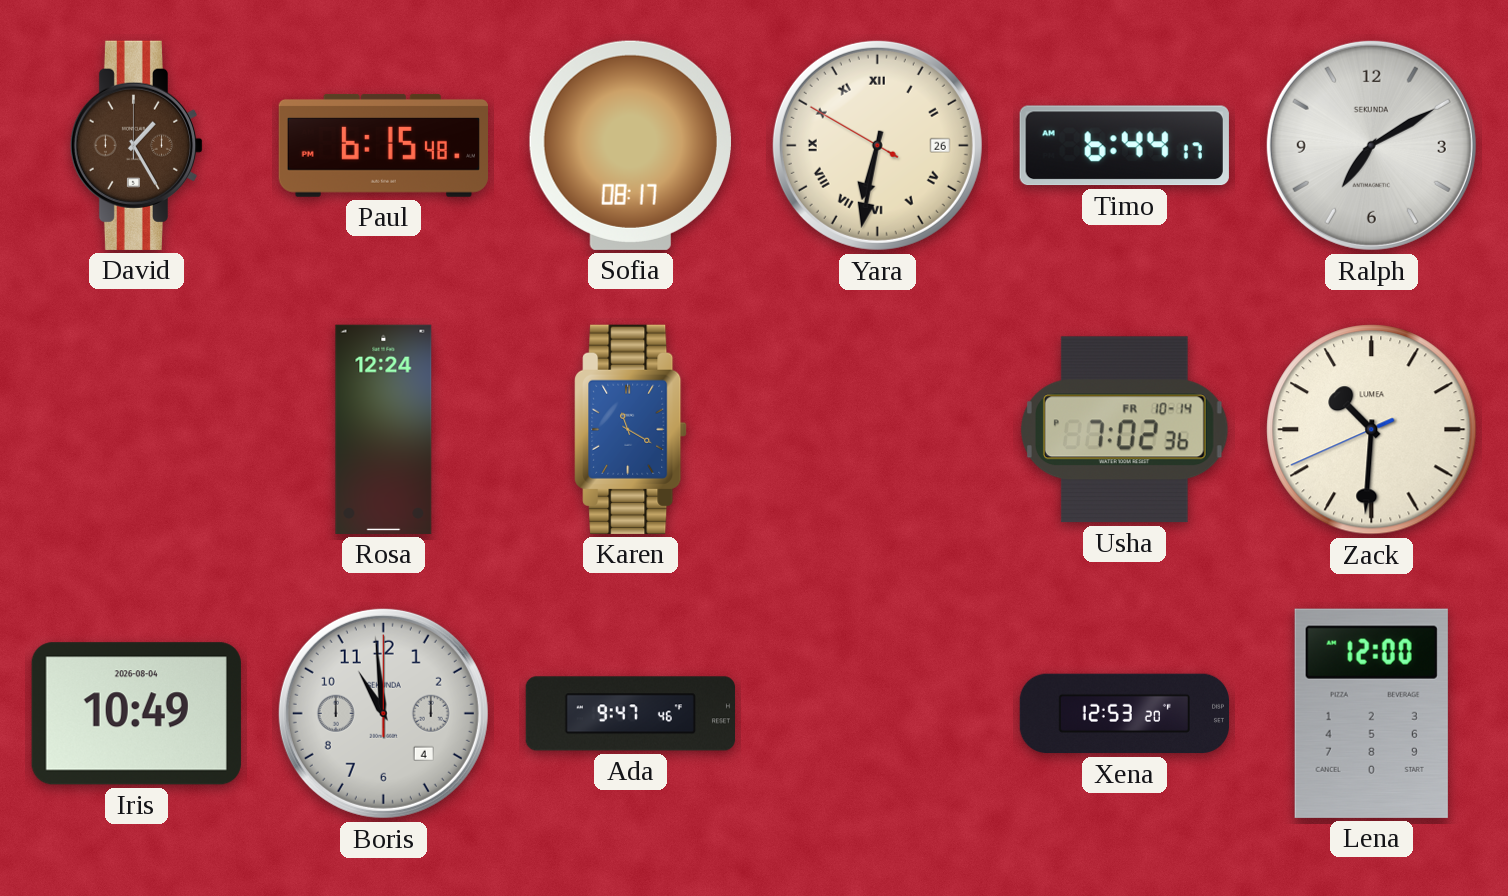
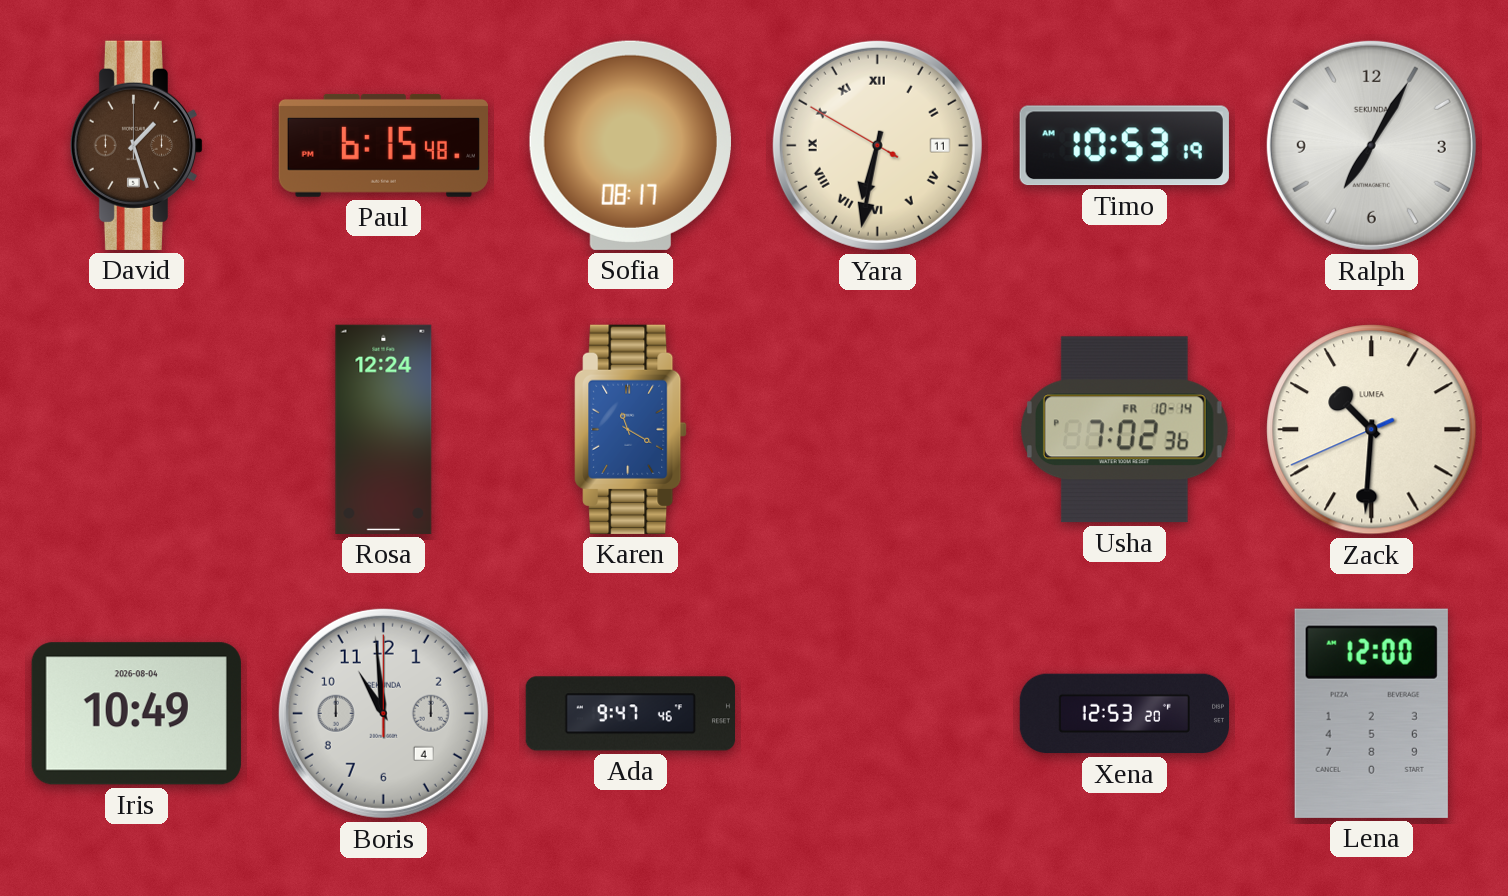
David: 1:25 -> 1:27 (137, 145)
Yara date: 26 -> 11 (877, 145)
Timo: 6:44 -> 10:53 (1124, 146)
Ralph: 7:10 -> 7:05 (1371, 145)
